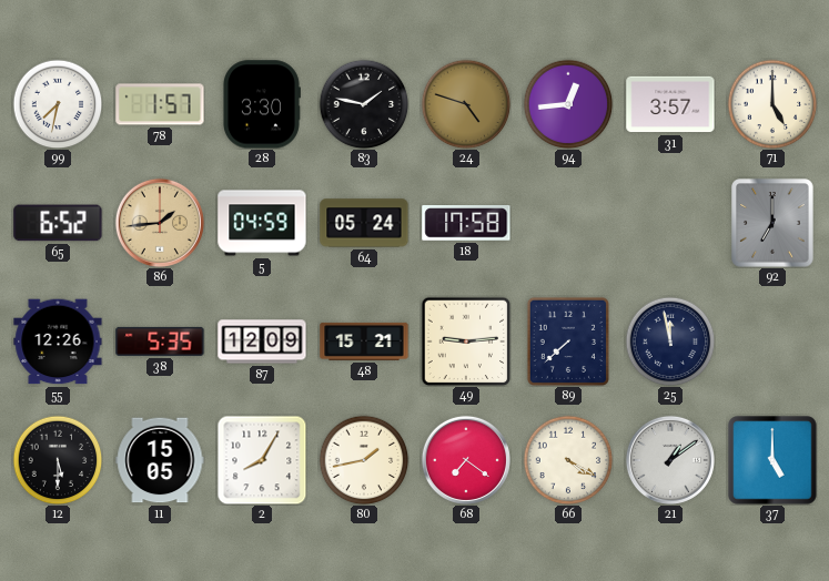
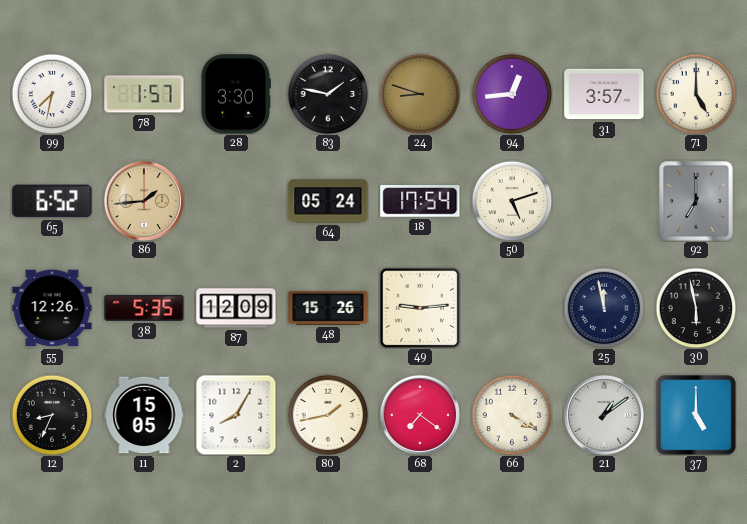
24: 4:48 -> 8:48 (420, 94)
5: 04:59 -> none (262, 223)
18: 17:58 -> 17:54 (420, 202)
50: none -> 5:12 (512, 201)
48: 15:21 -> 15:26 (328, 308)
89: 7:38 -> none (568, 342)
30: none -> 5:58 (696, 308)
12: 5:30 -> 8:34 (52, 415)
